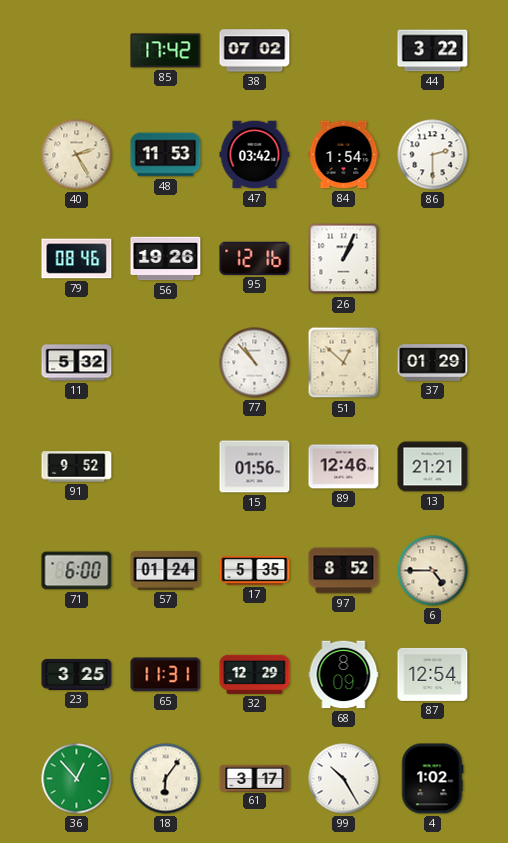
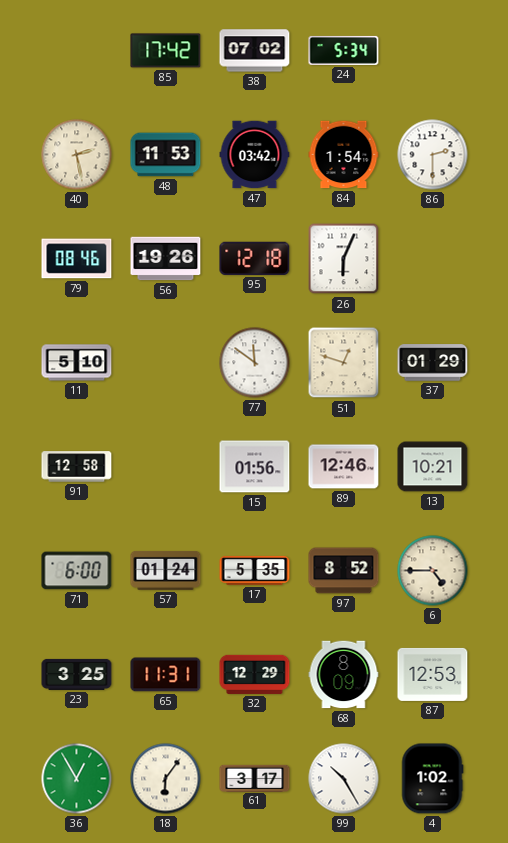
24: none -> 5:34 (344, 50)
44: 3:22 -> none (433, 51)
40: 2:25 -> 2:28 (77, 155)
95: 12:16 -> 12:18 (255, 258)
26: 1:04 -> 6:04 (344, 259)
11: 5:32 -> 5:10 (77, 363)
77: 10:53 -> 11:51 (255, 363)
51: 12:52 -> 12:48 (344, 363)
91: 9:52 -> 12:58 (77, 467)
13: 21:21 -> 10:21 (433, 467)
87: 12:54 -> 12:53 (433, 674)
36: 12:53 -> 12:55 (77, 779)
